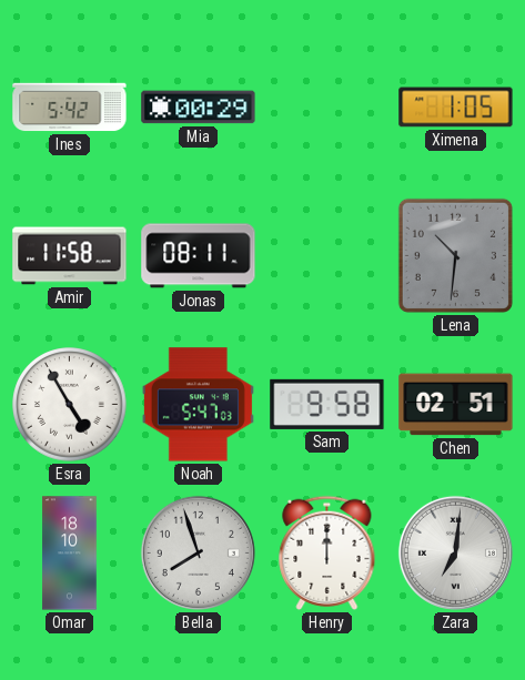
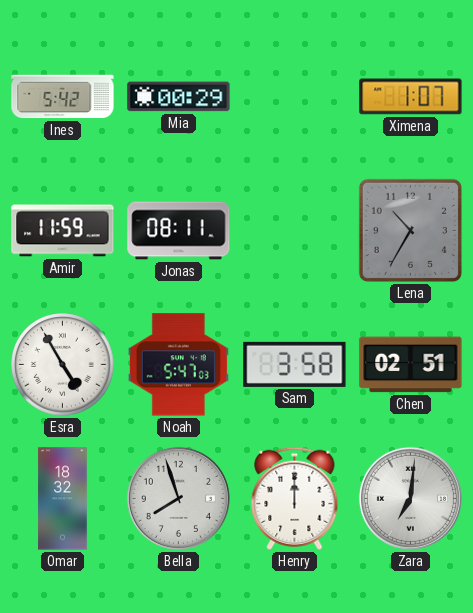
Ximena: 1:05 -> 1:07 (411, 97)
Amir: 11:58 -> 11:59 (63, 231)
Lena: 10:31 -> 10:35 (410, 230)
Sam: 9:58 -> 3:58 (295, 364)
Omar: 18:10 -> 18:32 (63, 499)
